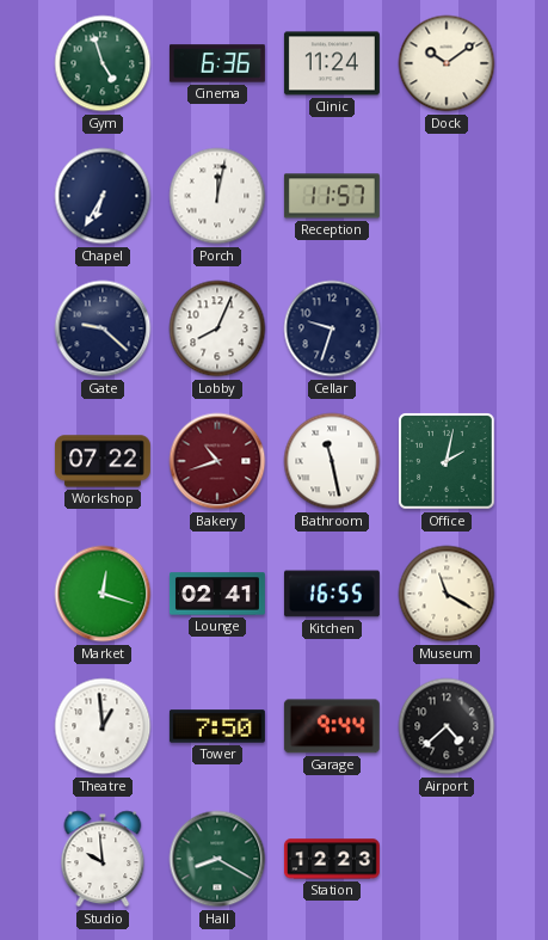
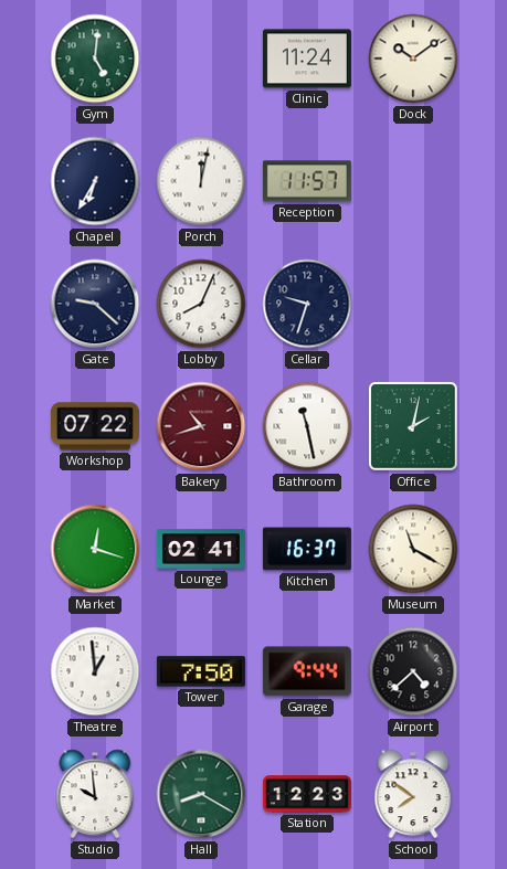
Gym: 4:57 -> 5:01 (95, 59)
Cinema: 6:36 -> none (217, 63)
Kitchen: 16:55 -> 16:37 (307, 549)
School: none -> 7:51 (413, 794)
